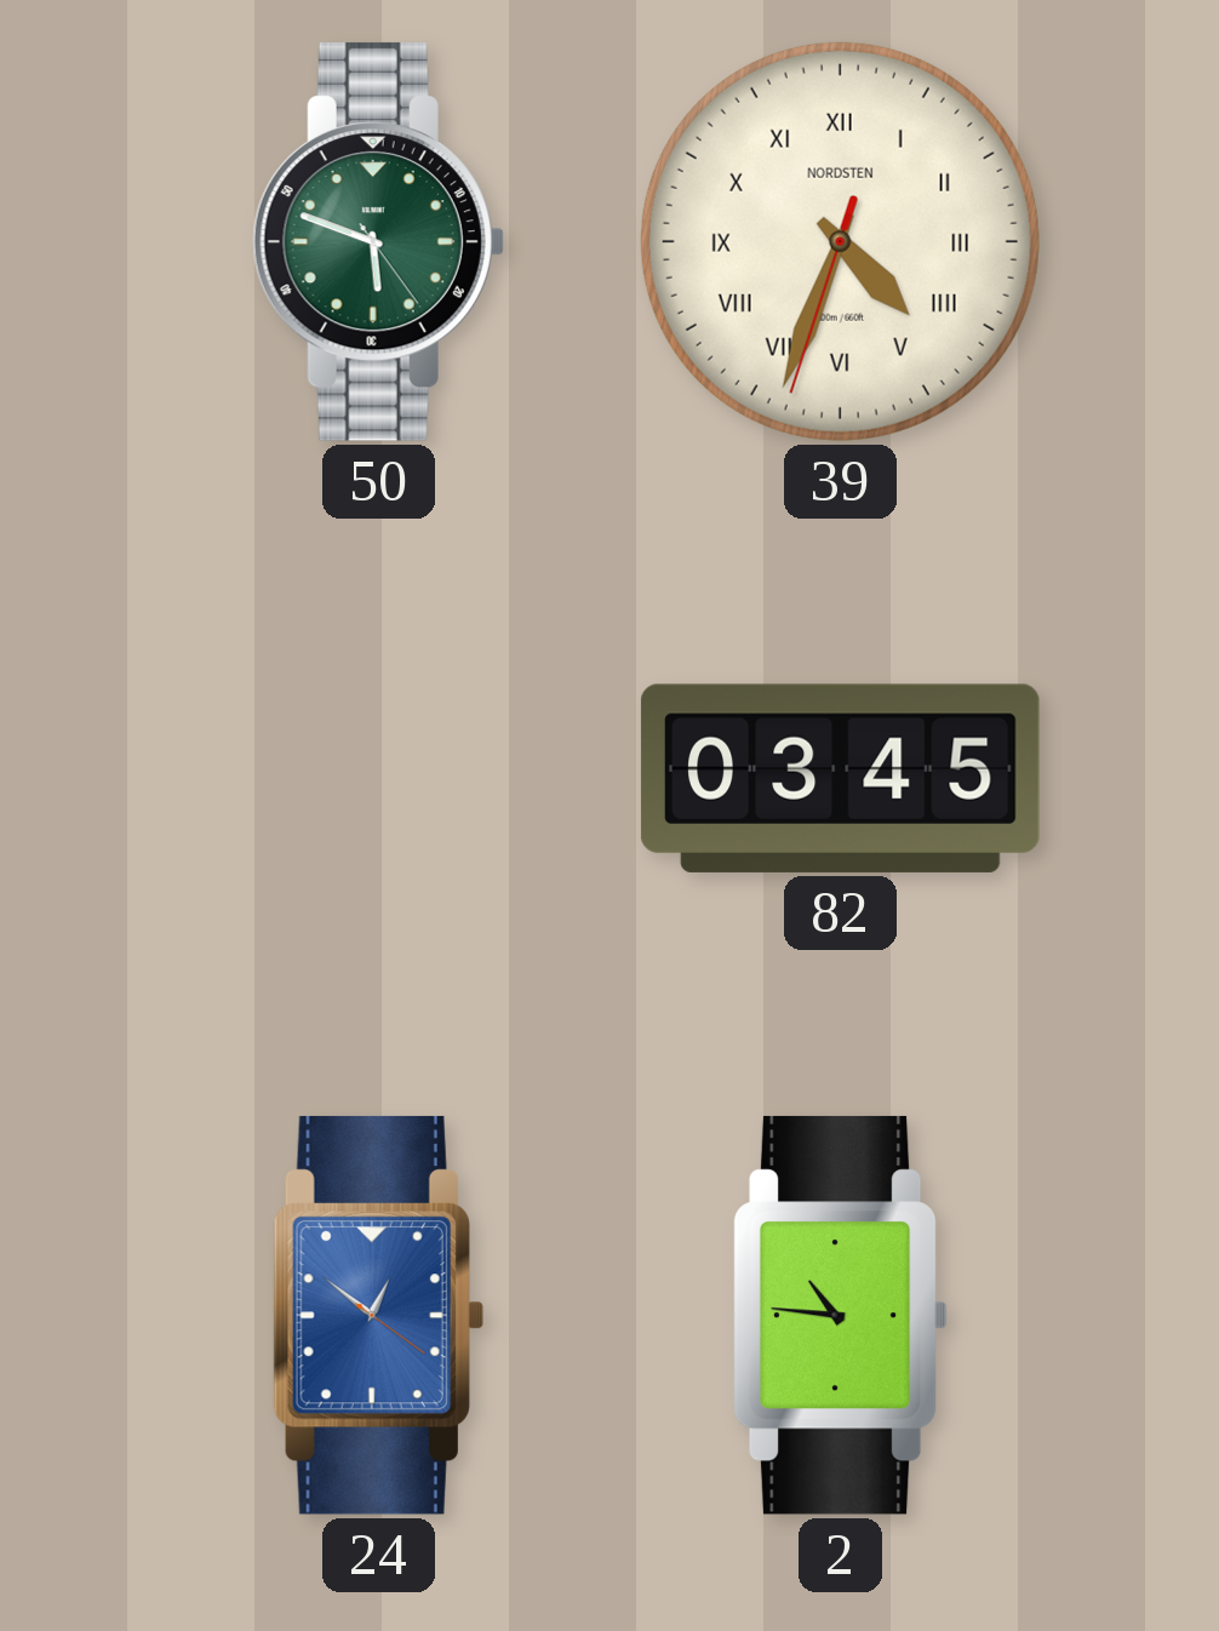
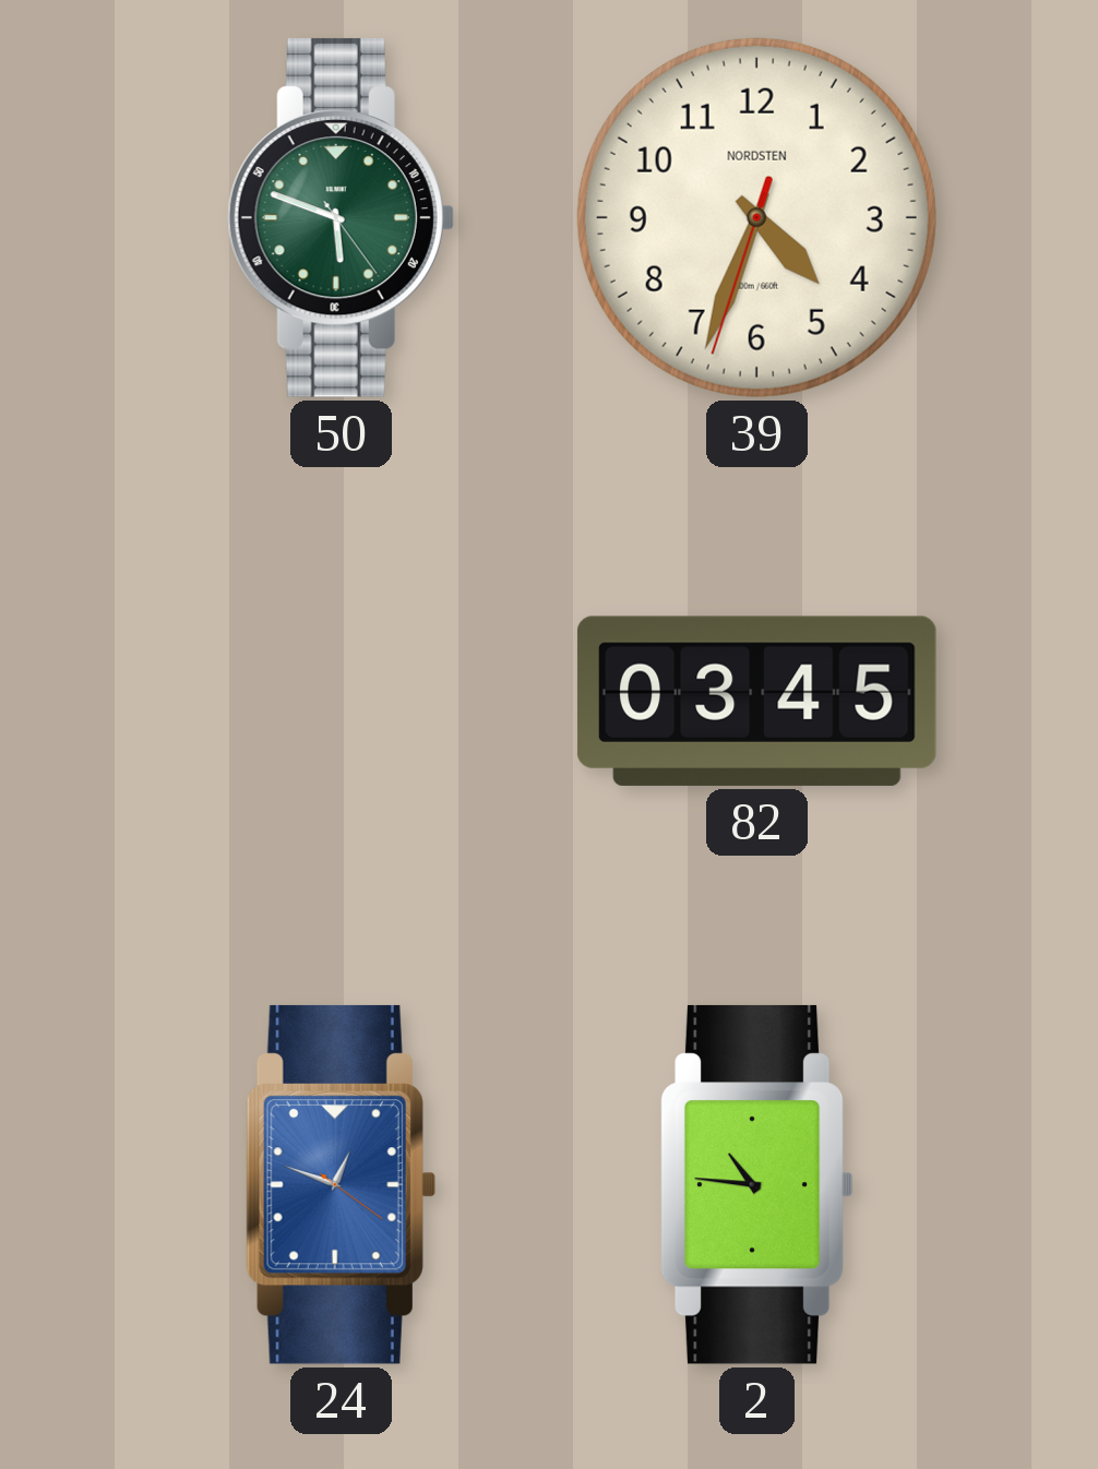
39 numerals: Roman -> Arabic (756, 217)
24: 12:51 -> 12:48 (341, 1184)
